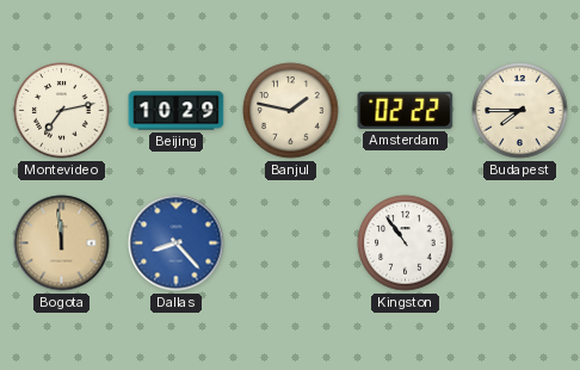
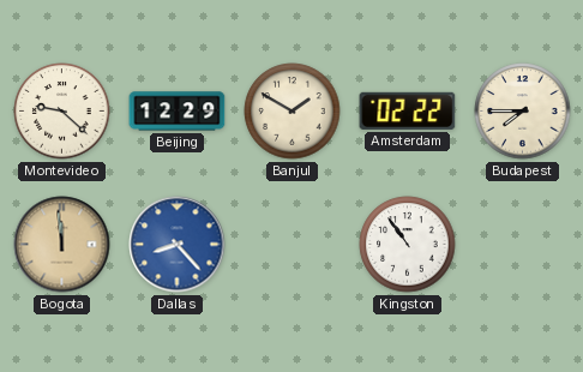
Montevideo: 7:13 -> 9:22 (62, 112)
Beijing: 10:29 -> 12:29 (178, 112)
Banjul: 1:47 -> 1:50 (293, 112)
